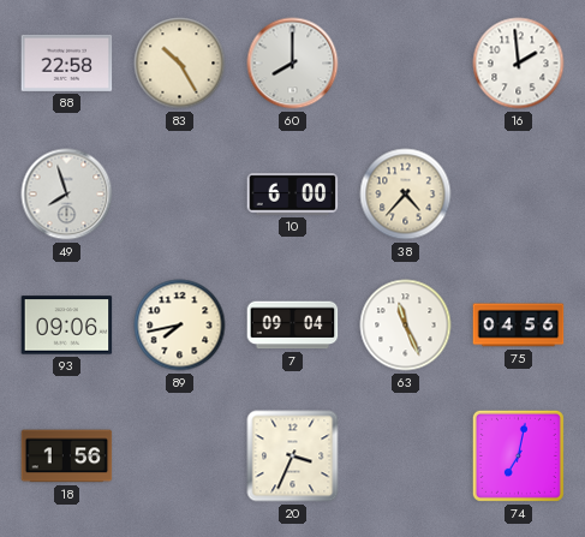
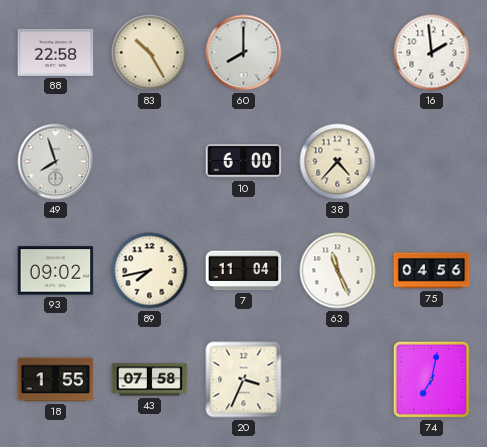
93: 09:06 -> 09:02 (56, 271)
7: 09:04 -> 11:04 (244, 271)
18: 1:56 -> 1:55 (56, 380)
43: none -> 07:58 (150, 380)
